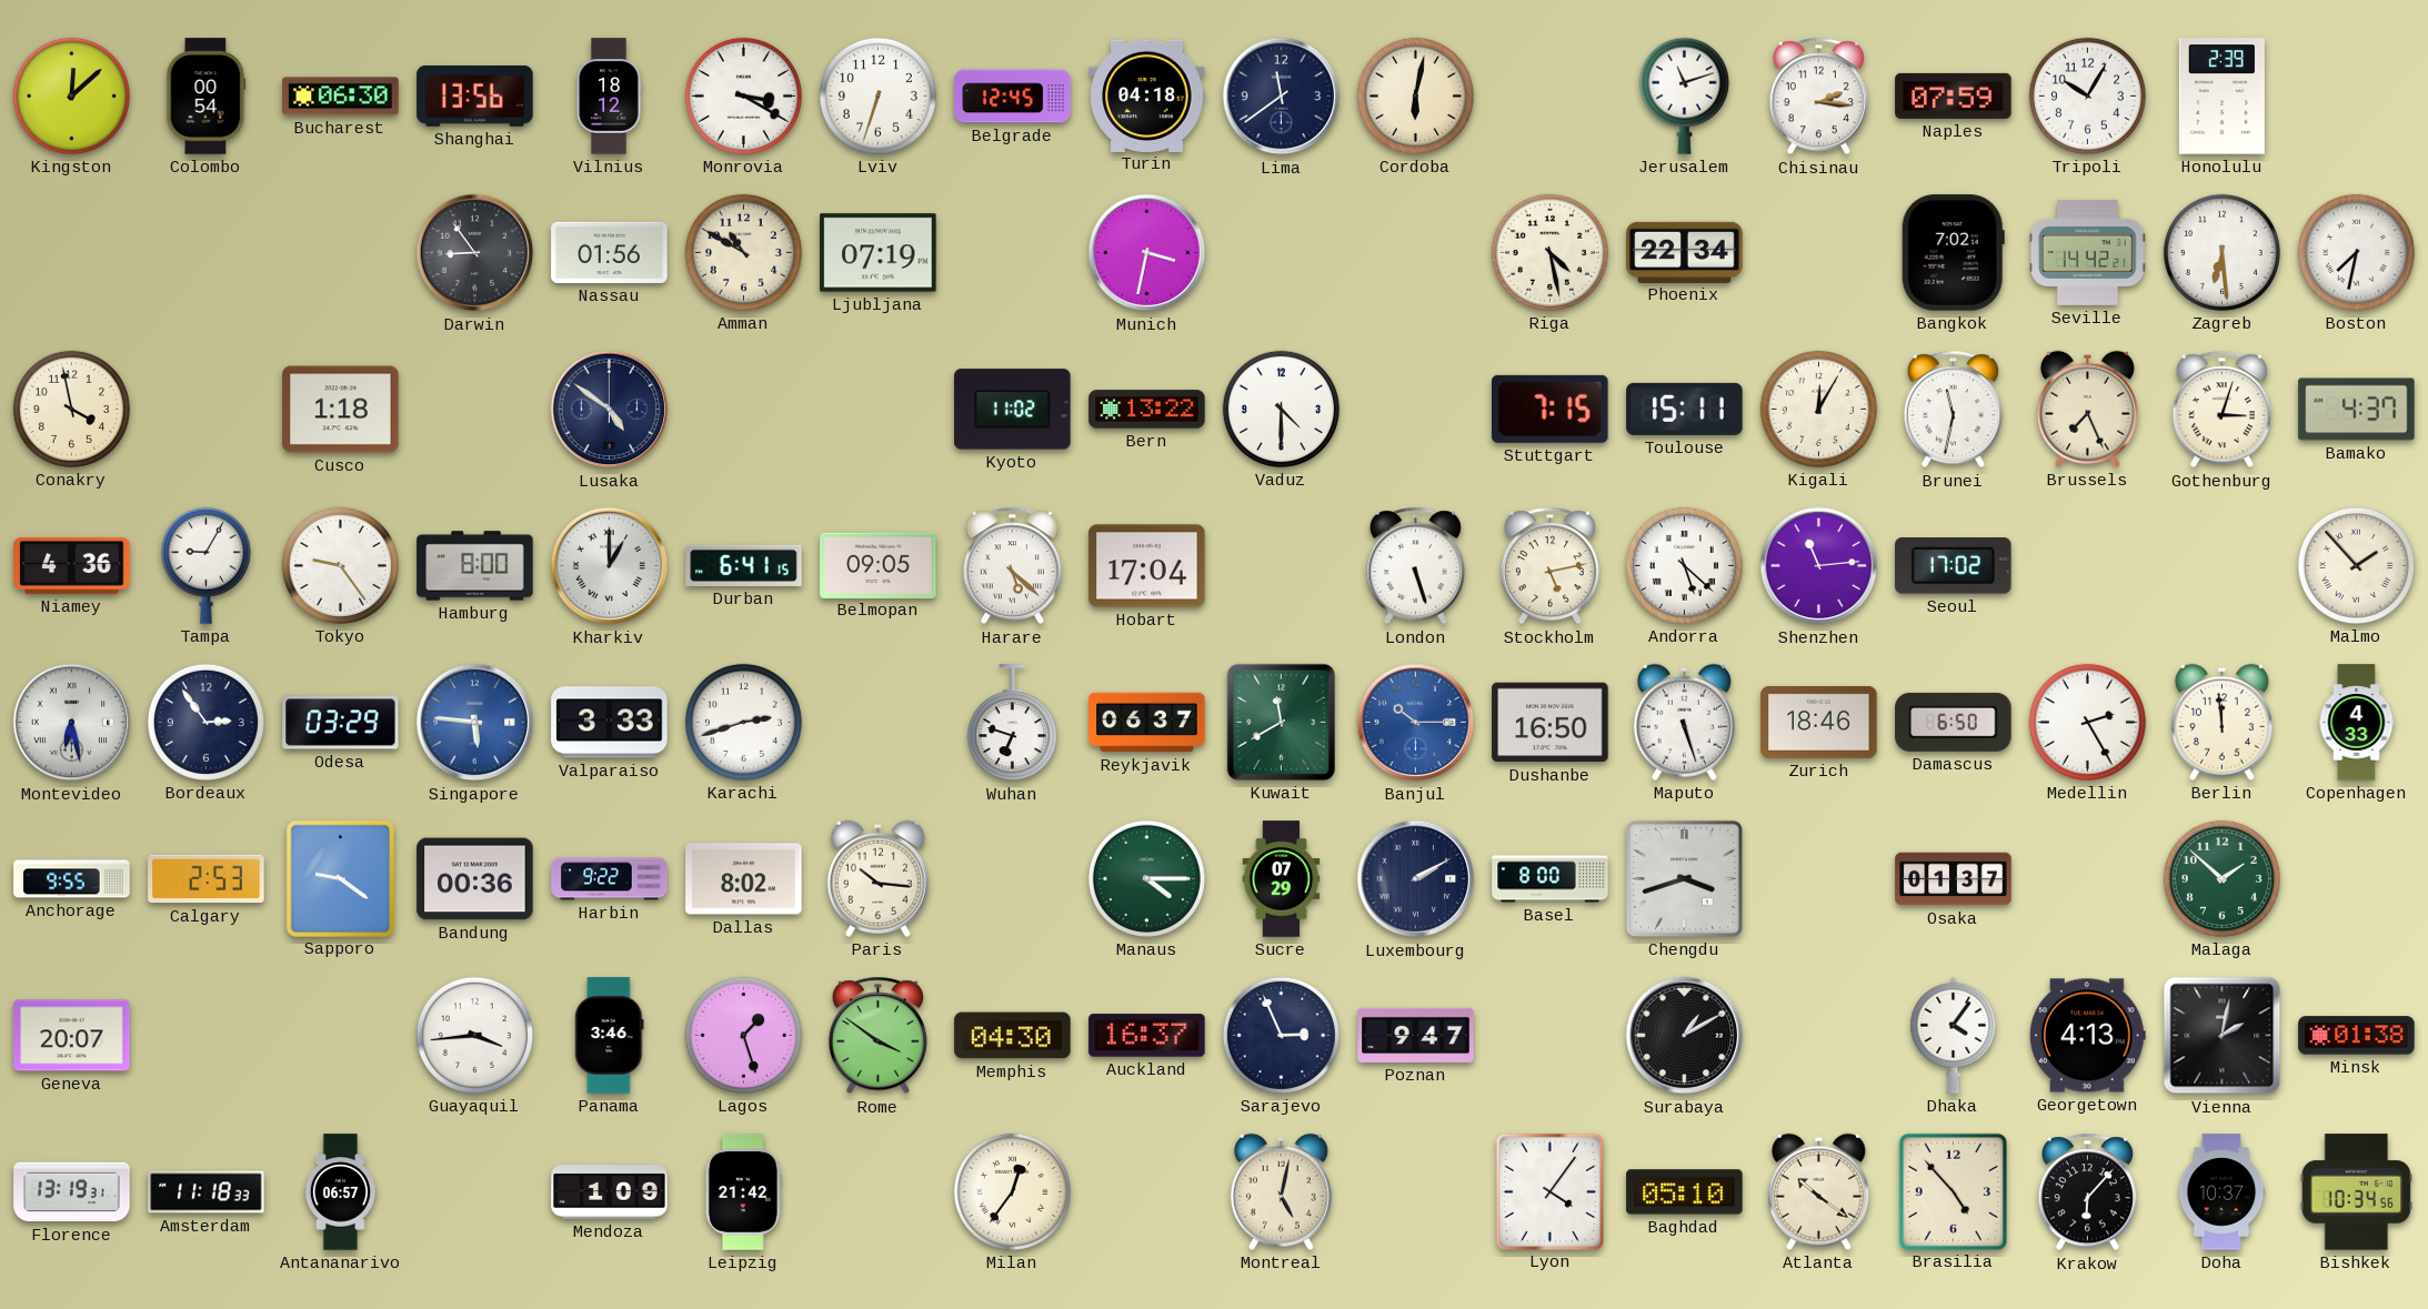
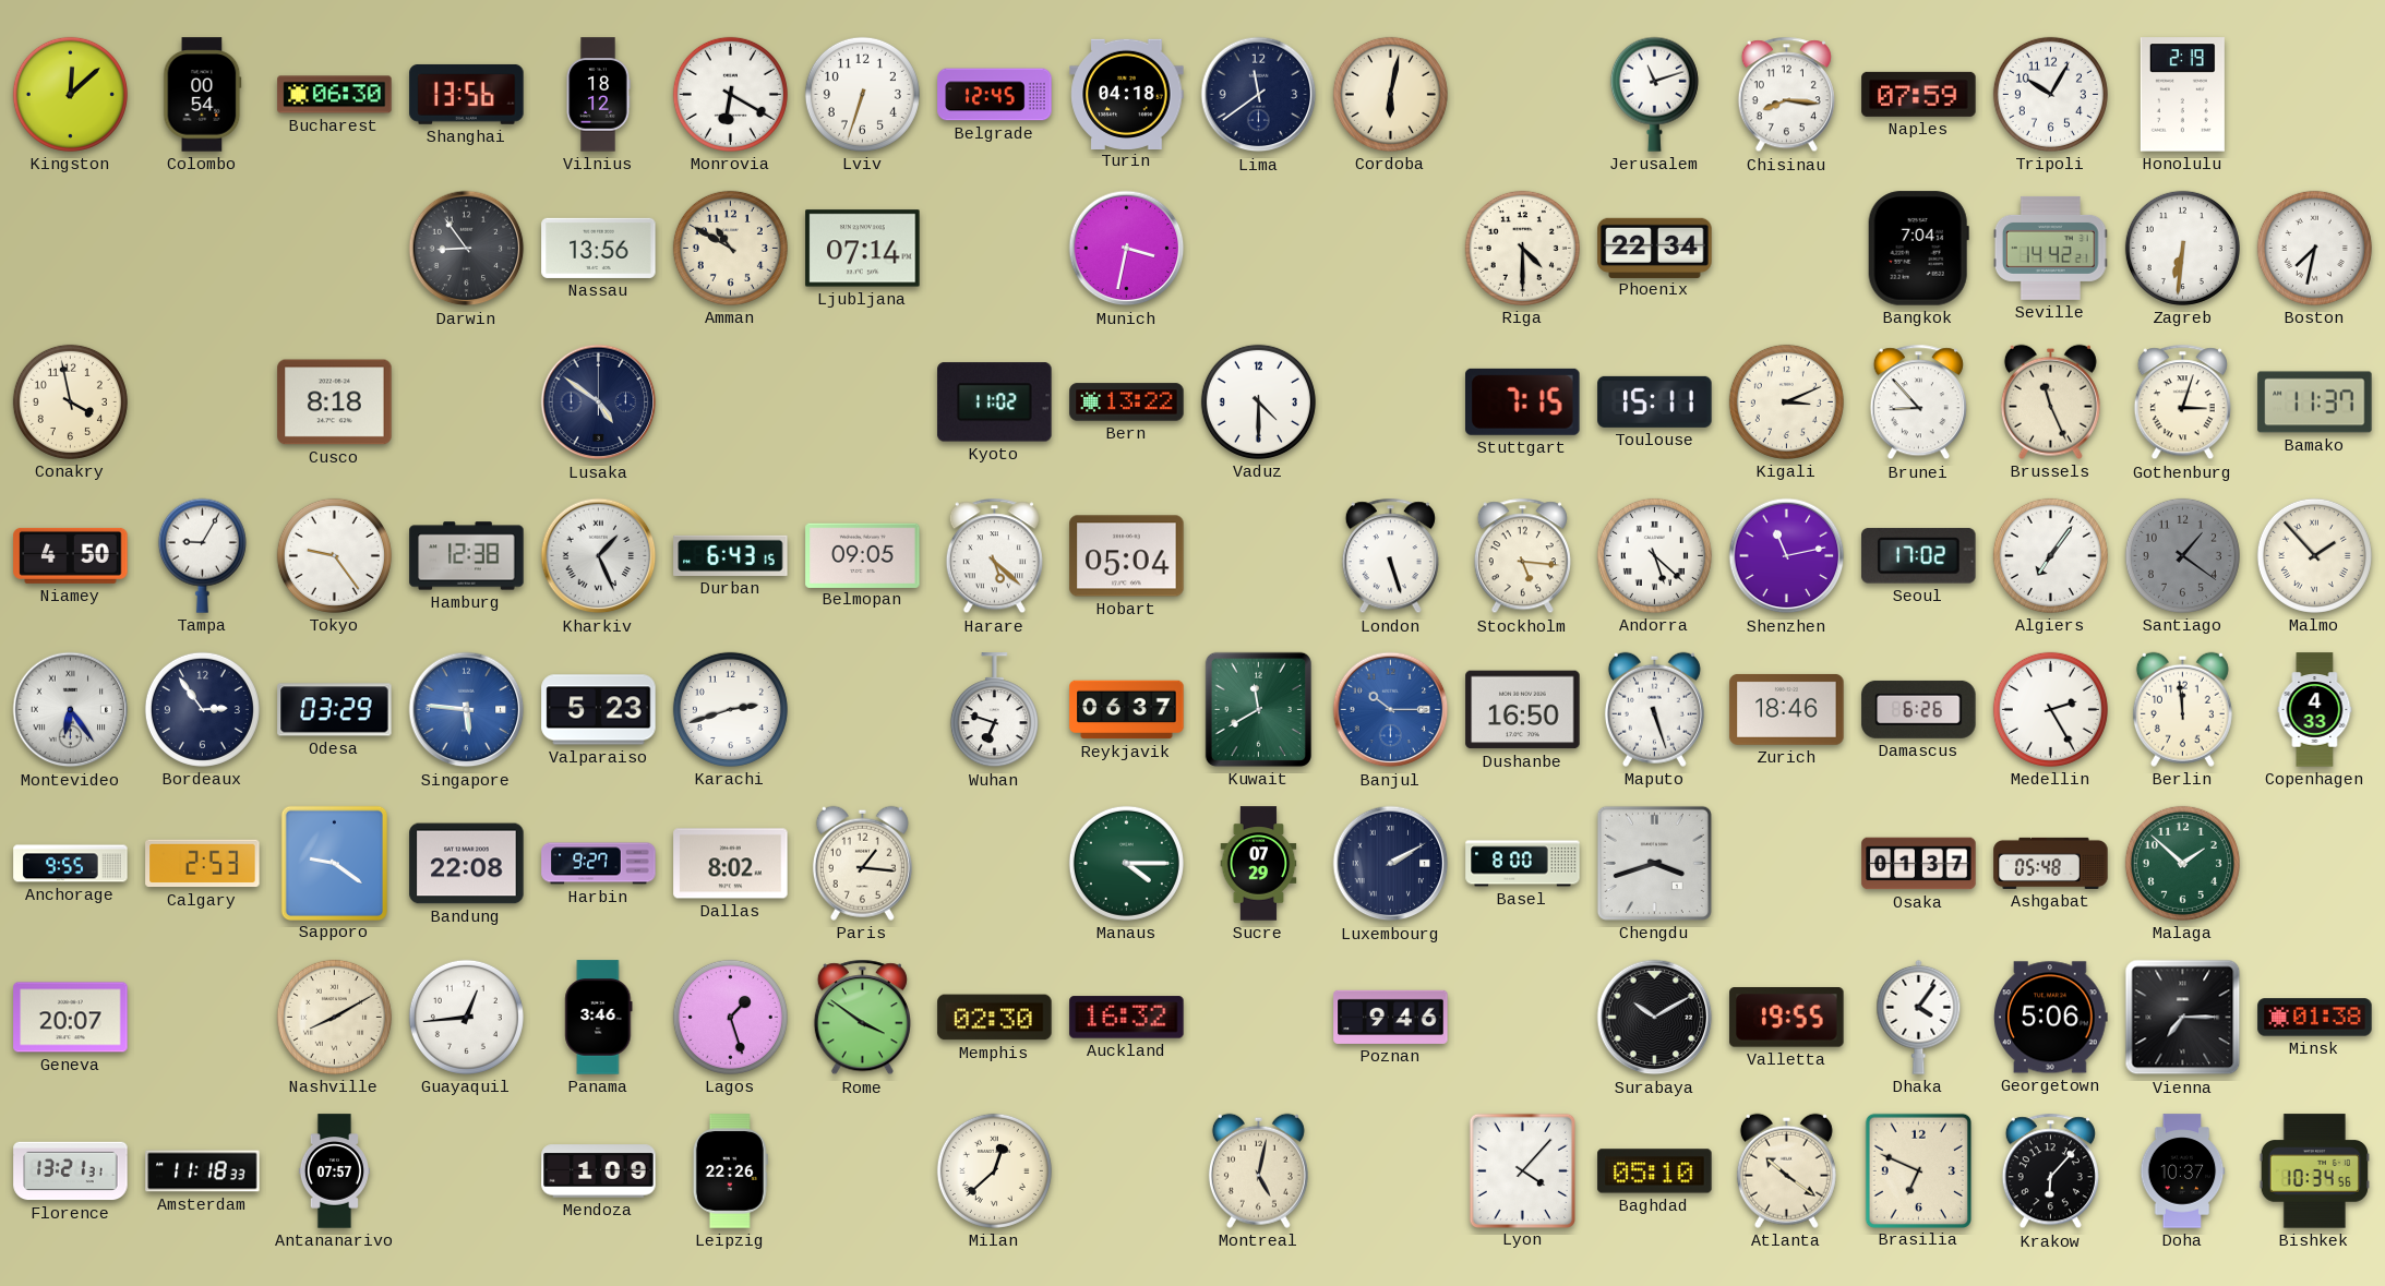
Monrovia: 3:20 -> 6:20 (730, 94)
Chisinau: 2:16 -> 8:16 (1786, 95)
Honolulu: 2:39 -> 2:19 (2182, 95)
Nassau: 01:56 -> 13:56 (599, 248)
Ljubljana: 07:19 -> 07:14 (863, 249)
Riga: 4:28 -> 4:30 (1522, 248)
Bangkok: 7:02 -> 7:04 (1918, 249)
Zagreb: 6:29 -> 6:31 (2182, 248)
Cusco: 1:18 -> 8:18 (335, 402)
Kigali: 12:05 -> 3:11 (1786, 401)
Brunei: 11:32 -> 8:53 (1918, 402)
Brussels: 7:26 -> 11:26 (2050, 401)
Bamako: 4:37 -> 11:37 (2315, 402)
Niamey: 4:36 -> 4:50 (71, 555)
Hamburg: 8:00 -> 12:38 (467, 556)
Kharkiv: 1:00 -> 1:26 (599, 556)
Durban: 6:41 -> 6:43 (731, 555)
Hobart: 17:04 -> 05:04 (1127, 556)
Stockholm: 5:13 -> 5:16 (1522, 556)
Shenzhen: 11:14 -> 11:13 (1787, 556)
Algiers: none -> 7:06 (2050, 555)
Santiago: none -> 1:21 (2182, 555)
Montevideo: 6:28 -> 6:24 (71, 710)
Valparaiso: 3:33 -> 5:23 (599, 710)
Damascus: 6:50 -> 6:26 (1919, 709)
Bandung: 00:36 -> 22:08 (467, 864)
Harbin: 9:22 -> 9:27 (599, 864)
Paris: 10:16 -> 1:16 (862, 863)
Ashgabat: none -> 05:48 (2051, 863)
Nashville: none -> 8:10 (334, 1017)
Guayaquil: 3:44 -> 12:44 (466, 1017)
Memphis: 04:30 -> 02:30 (995, 1018)
Auckland: 16:37 -> 16:32 (1127, 1018)
Sarajevo: 2:56 -> none (1281, 1035)
Poznan: 9:47 -> 9:46 (1391, 1017)
Surabaya: 1:10 -> 10:10 (1655, 1018)
Valletta: none -> 19:55 (1787, 1018)
Georgetown: 4:13 -> 5:06 (2051, 1018)
Vienna: 2:02 -> 7:15 (2183, 1018)
Florence: 13:19 -> 13:21 (71, 1171)
Antananarivo: 06:57 -> 07:57 (334, 1171)
Leipzig: 21:42 -> 22:26 (730, 1171)
Milan: 12:36 -> 12:38 (994, 1170)
Lyon: 4:06 -> 4:07 (1522, 1170)
Brasilia: 4:53 -> 6:49 (1918, 1170)
